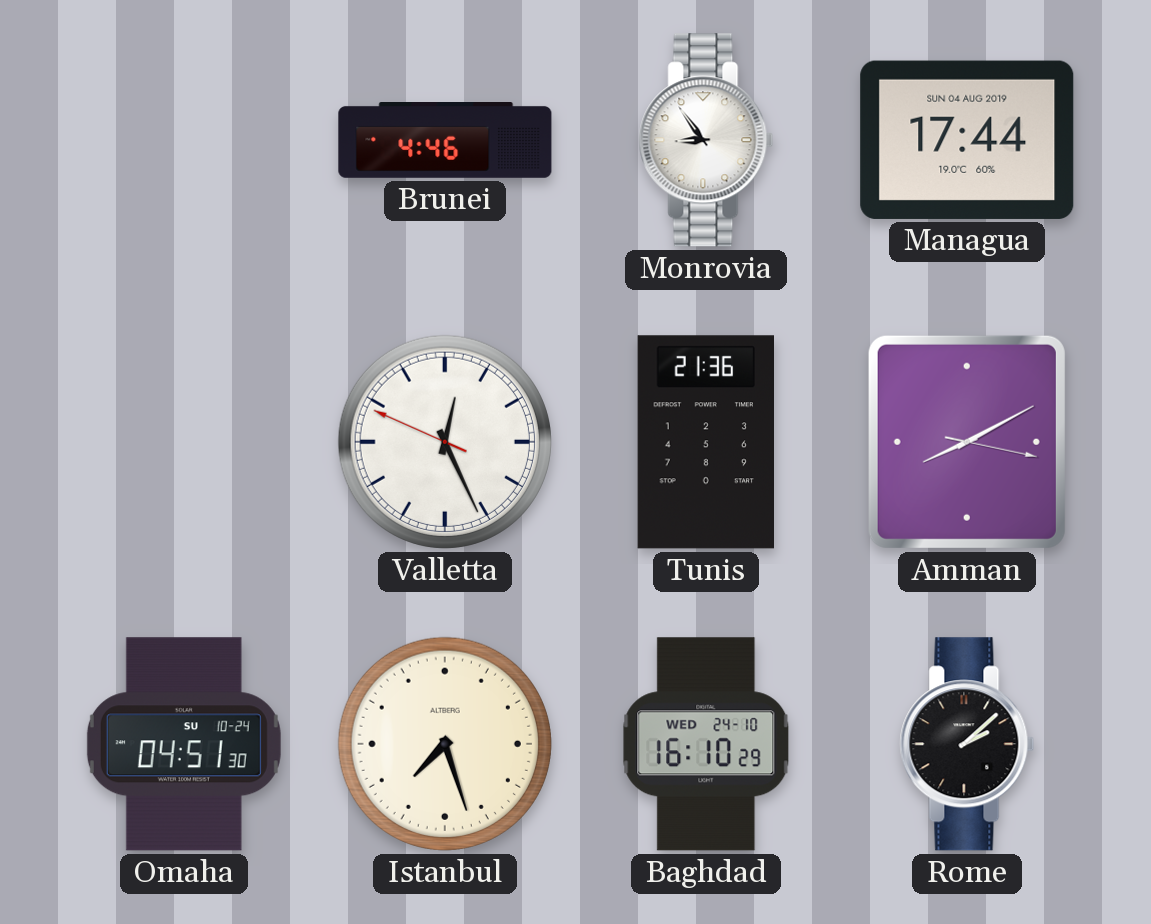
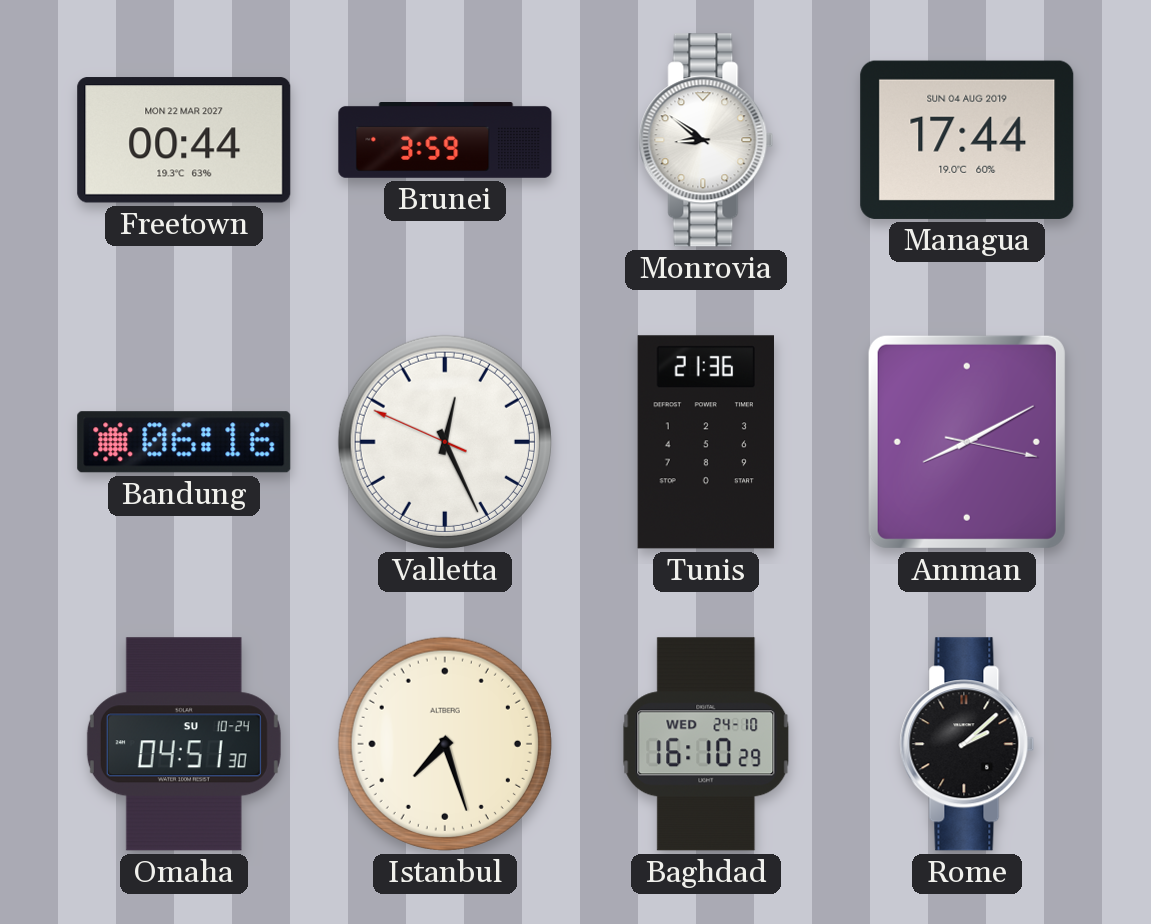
Freetown: none -> 00:44 (184, 140)
Brunei: 4:46 -> 3:59 (445, 141)
Monrovia: 8:54 -> 8:51 (706, 140)
Bandung: none -> 06:16 (184, 442)
